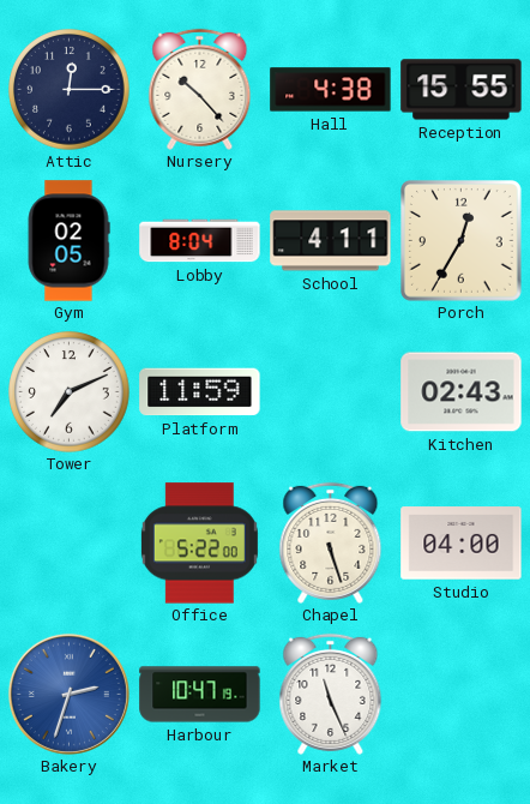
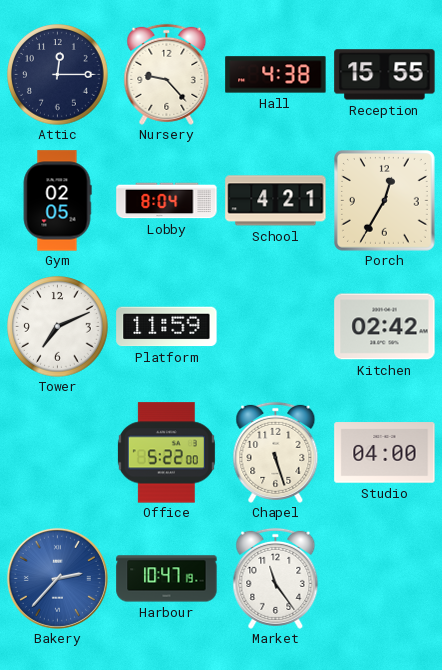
Nursery: 10:23 -> 9:23 (167, 74)
School: 4:11 -> 4:21 (276, 201)
Kitchen: 02:43 -> 02:42 (385, 327)
Bakery: 2:33 -> 2:37 (57, 578)
Market: 11:26 -> 11:24 (276, 578)
